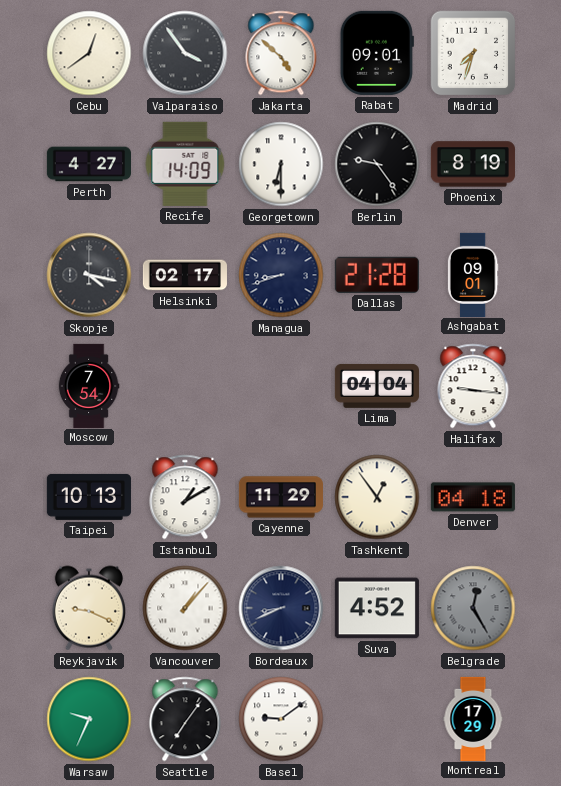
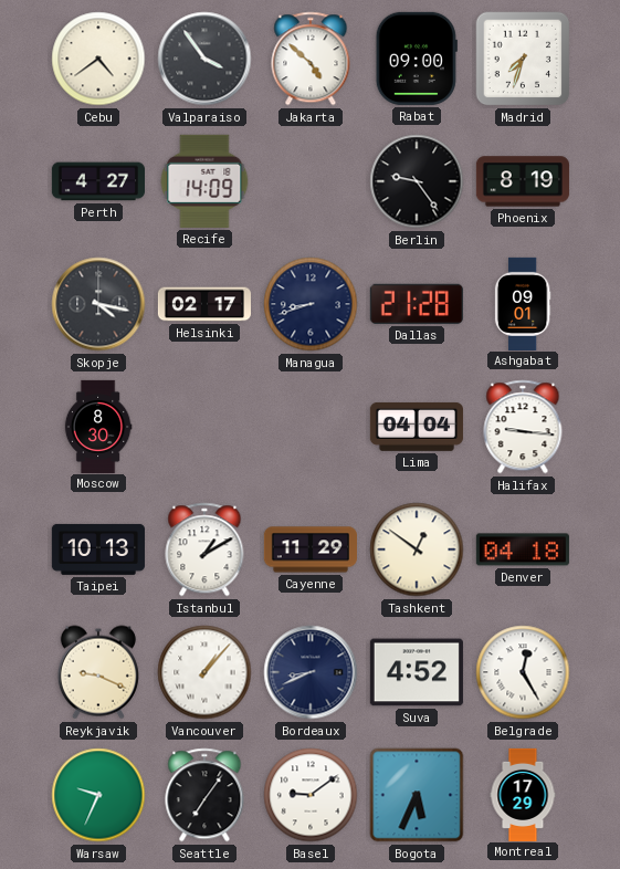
Cebu: 12:39 -> 4:39 (98, 59)
Rabat: 09:01 -> 09:00 (417, 59)
Georgetown: 6:30 -> none (281, 164)
Moscow: 7:54 -> 8:30 (98, 426)
Tashkent: 12:54 -> 12:51 (417, 549)
Belgrade dial: grey -> white (523, 672)
Bogota: none -> 5:34 (417, 795)
